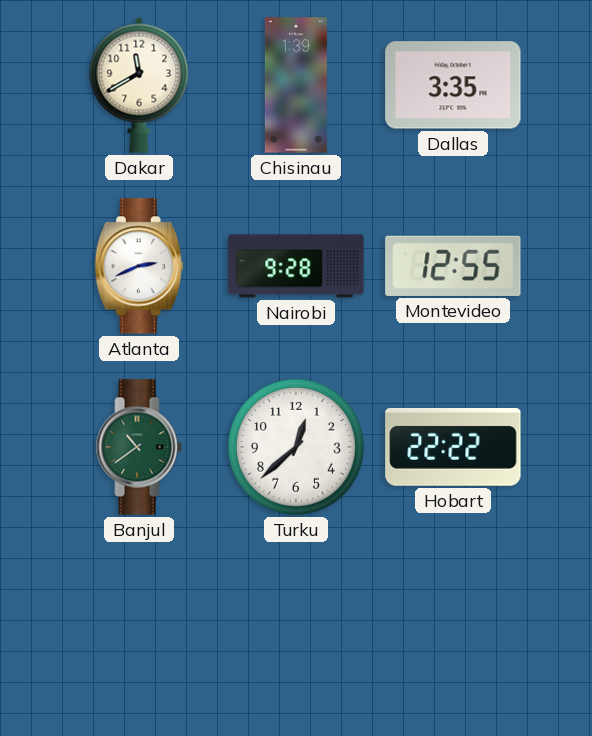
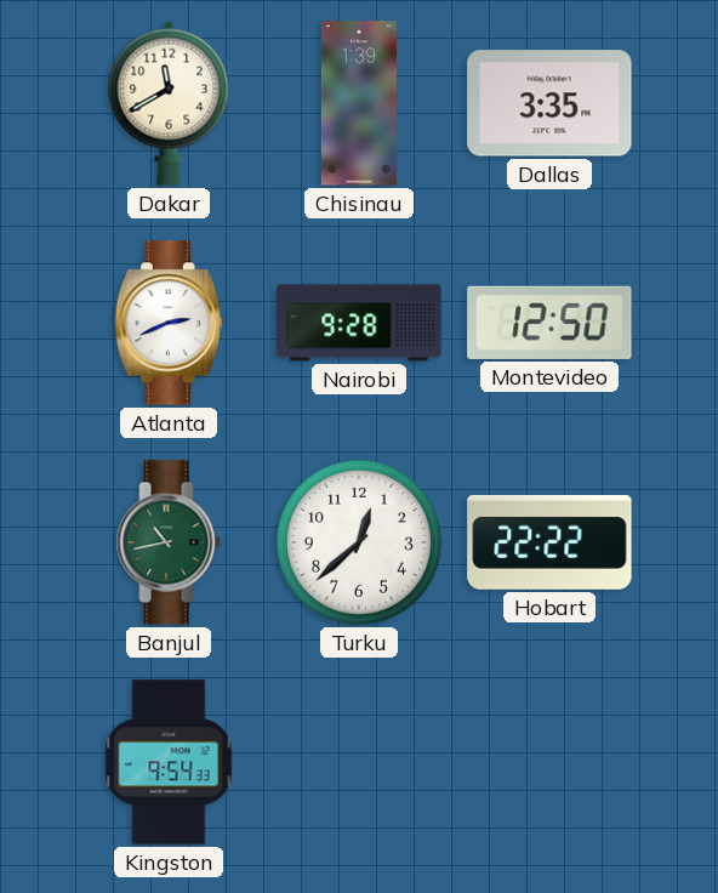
Montevideo: 12:55 -> 12:50 (549, 323)
Banjul: 10:39 -> 10:43 (169, 542)
Kingston: none -> 9:54 (169, 762)
